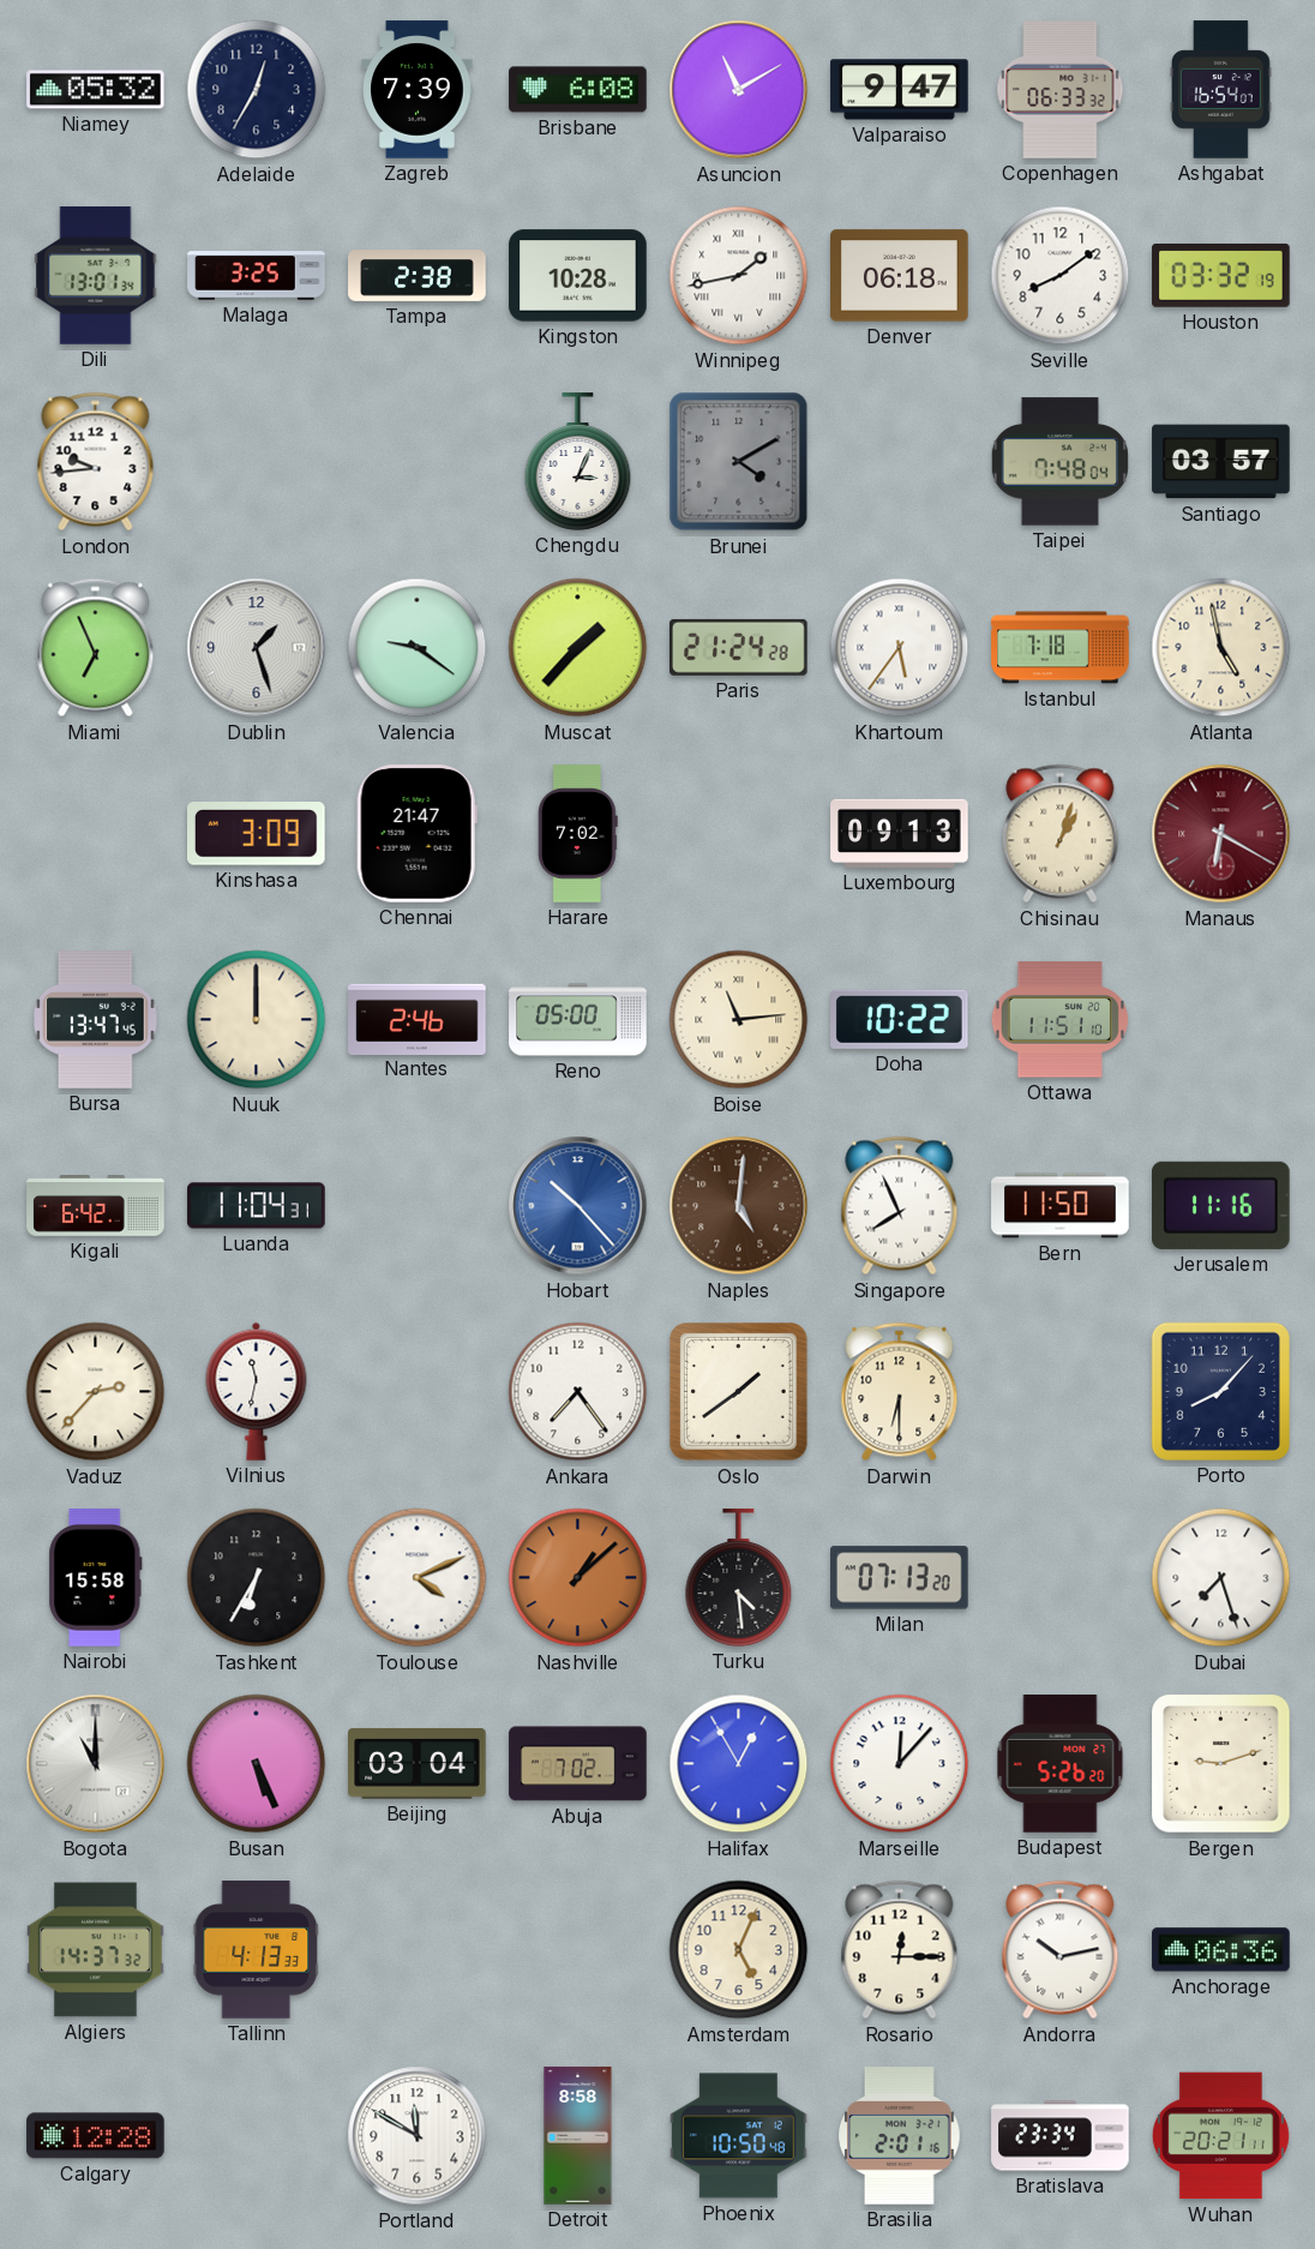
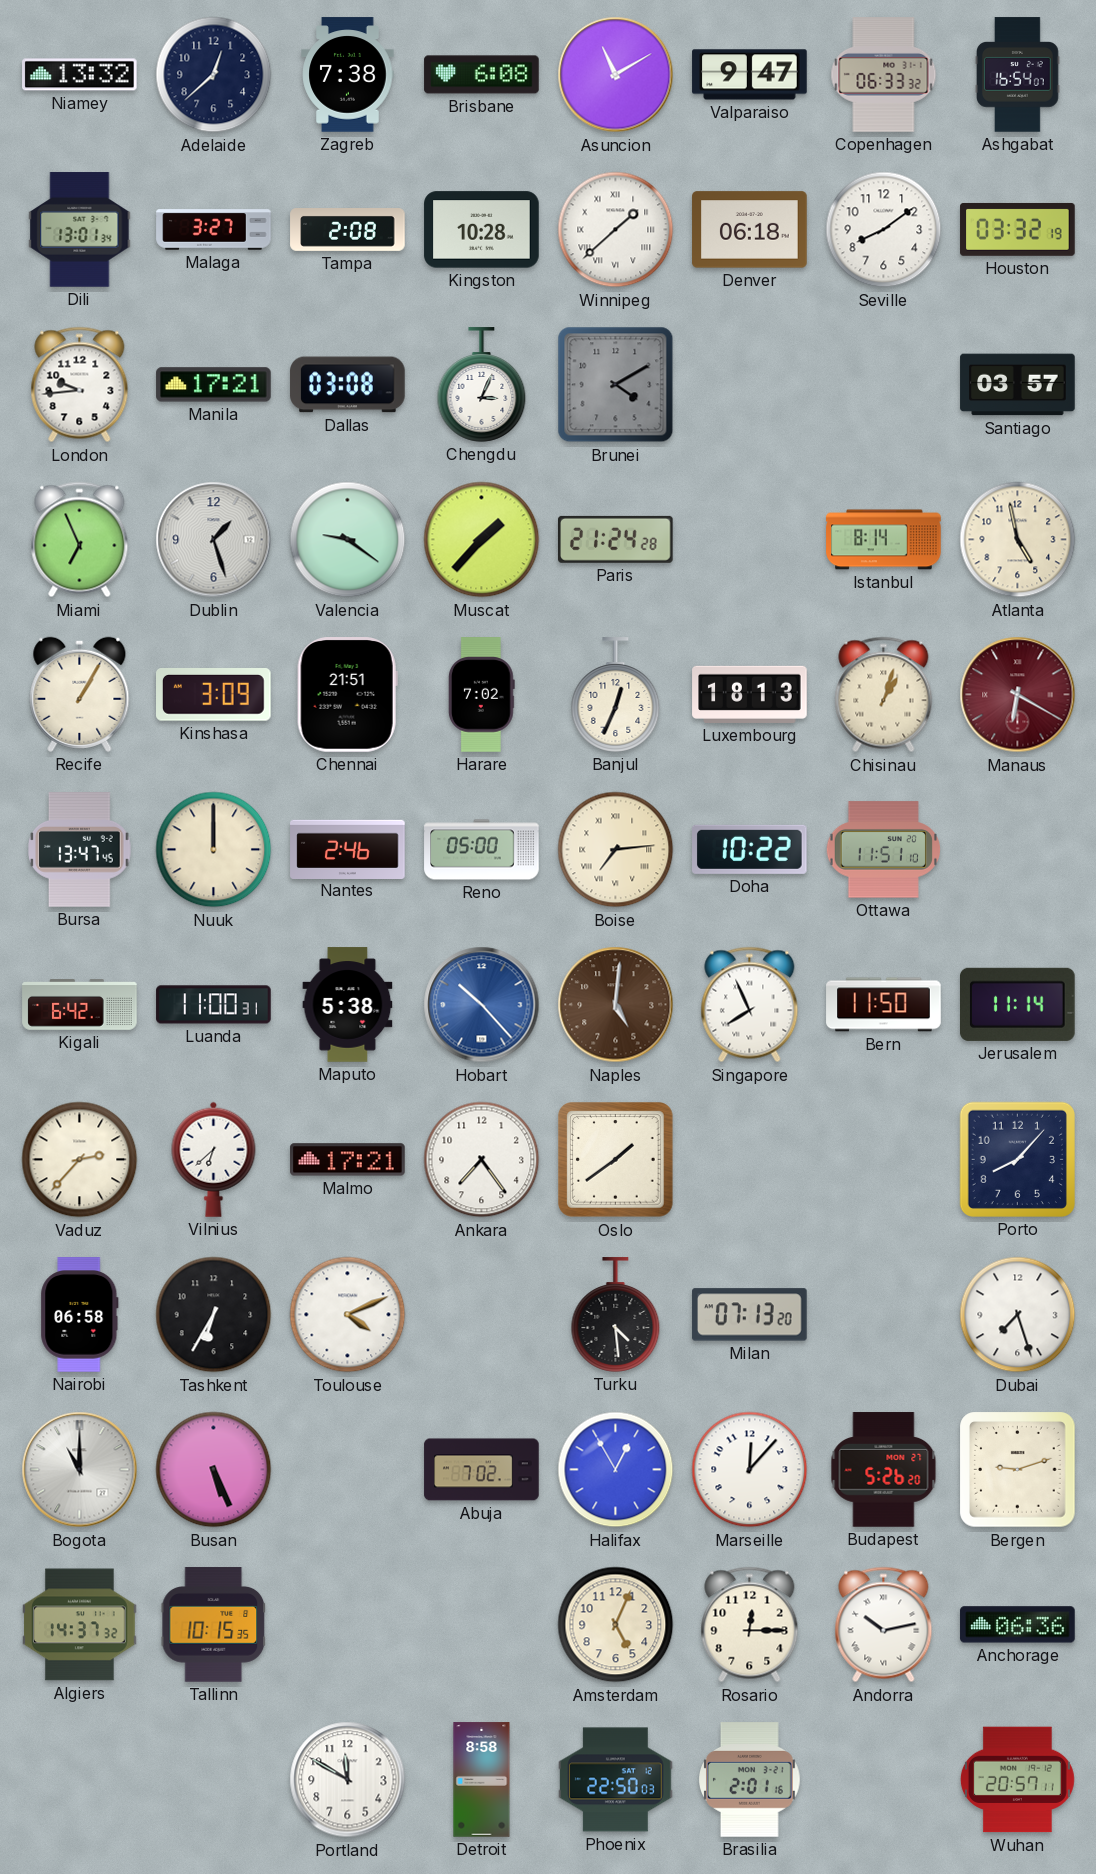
Niamey: 05:32 -> 13:32 (80, 75)
Adelaide: 12:35 -> 12:38 (214, 75)
Zagreb: 7:39 -> 7:38 (348, 75)
Malaga: 3:25 -> 3:27 (214, 230)
Tampa: 2:38 -> 2:08 (348, 230)
Winnipeg: 1:43 -> 1:38 (616, 230)
Manila: none -> 17:21 (214, 385)
Dallas: none -> 03:08 (348, 385)
Taipei: 7:48 -> none (1059, 462)
Khartoum: 5:36 -> none (900, 648)
Istanbul: 7:18 -> 8:14 (884, 540)
Recife: none -> 1:05 (80, 694)
Chennai: 21:47 -> 21:51 (347, 695)
Banjul: none -> 12:34 (616, 695)
Luxembourg: 09:13 -> 18:13 (750, 694)
Boise: 11:14 -> 7:14 (616, 850)
Luanda: 11:04 -> 11:00 (214, 1005)
Maputo: none -> 5:38 (348, 1005)
Jerusalem: 11:16 -> 11:14 (1018, 1004)
Vilnius: 11:32 -> 6:38 (214, 1159)
Malmo: none -> 17:21 (348, 1160)
Darwin: 6:30 -> none (900, 1392)
Nairobi: 15:58 -> 06:58 (80, 1315)
Nashville: 1:08 -> none (578, 1578)
Beijing: 03:04 -> none (418, 1764)
Tallinn: 4:13 -> 10:15 (214, 1625)
Calgary: 12:28 -> none (96, 2136)
Phoenix: 10:50 -> 22:50 (616, 1780)
Bratislava: 23:34 -> none (1061, 2136)
Wuhan: 20:21 -> 20:57 (1017, 1780)
